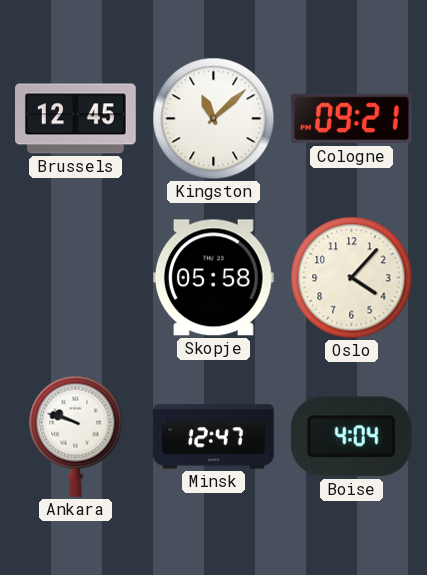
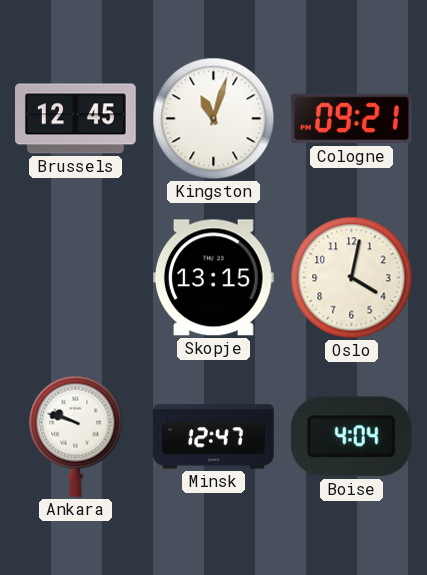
Kingston: 11:08 -> 11:03 (214, 119)
Skopje: 05:58 -> 13:15 (213, 278)
Oslo: 4:07 -> 4:02 (352, 278)
